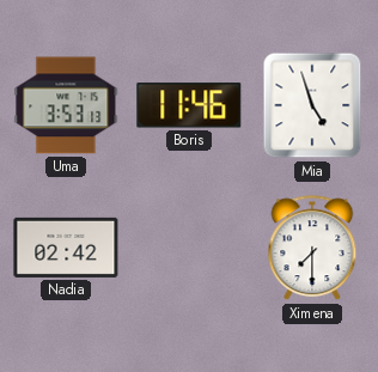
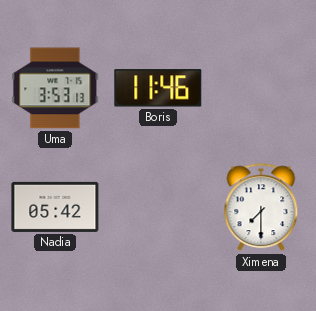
Mia: 4:57 -> none (312, 105)
Nadia: 02:42 -> 05:42 (55, 207)
